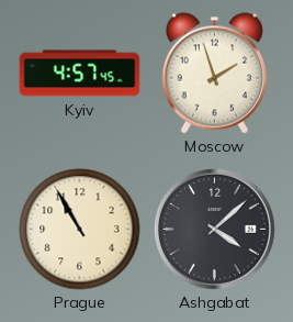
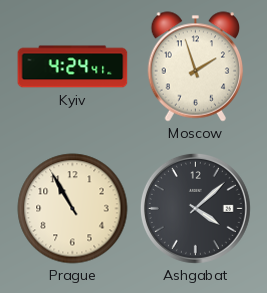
Kyiv: 4:57 -> 4:24 (73, 67)
